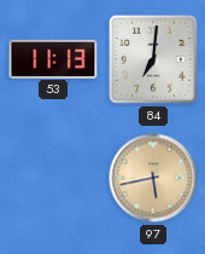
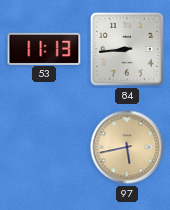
84: 7:01 -> 8:44 (127, 49)
